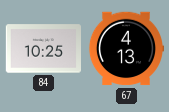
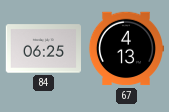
84: 10:25 -> 06:25 (43, 49)
